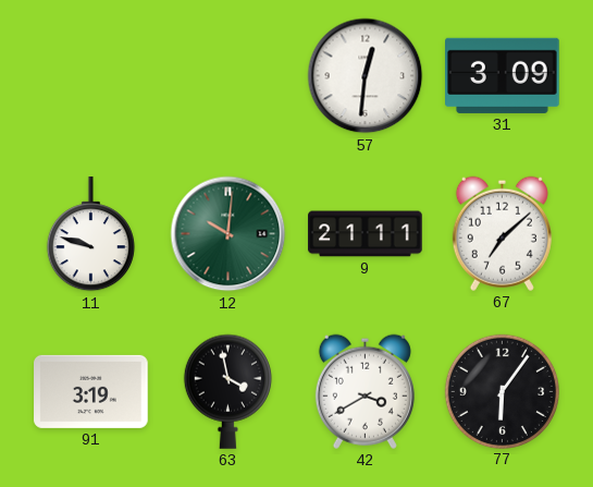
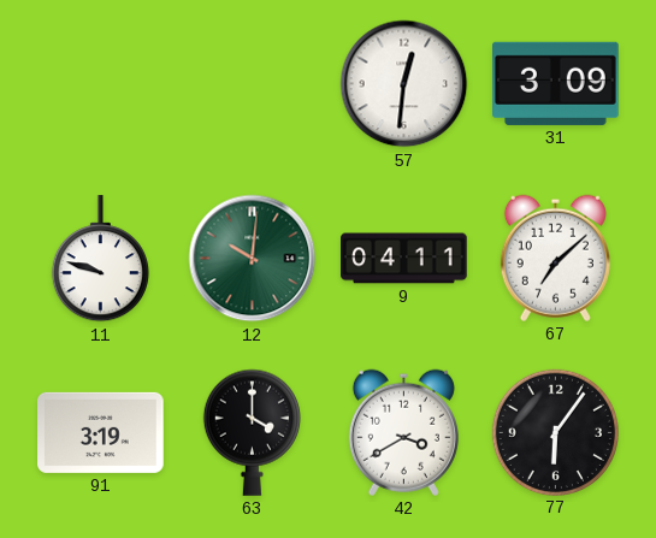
9: 21:11 -> 04:11 (404, 259)
63: 3:58 -> 4:00 (252, 432)
